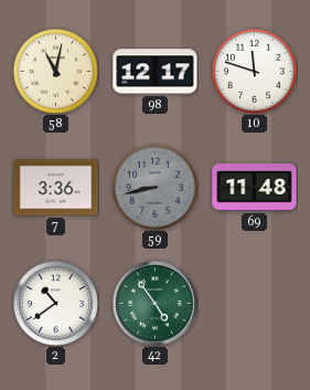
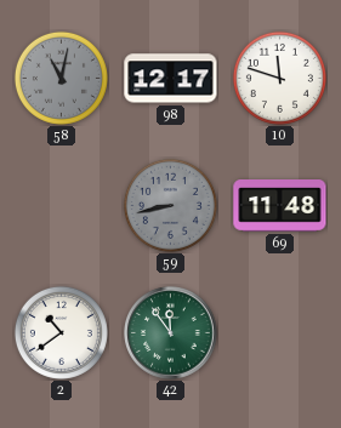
58 dial: cream -> grey (61, 78)
7: 3:36 -> none (56, 188)
42: 4:54 -> 11:54 (171, 333)
